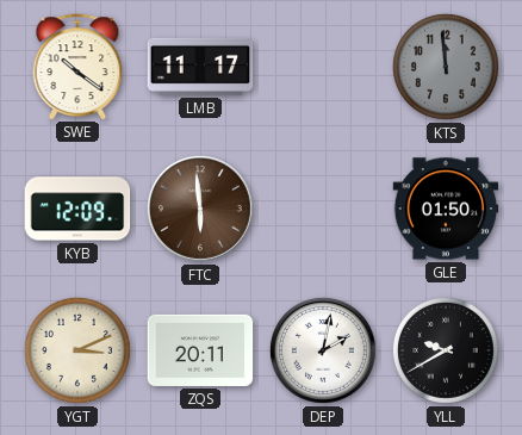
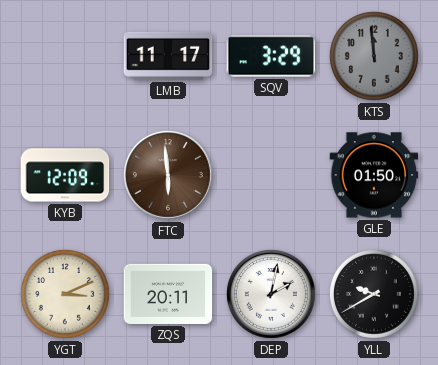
SWE: 10:21 -> none (77, 67)
SQV: none -> 3:29 (271, 56)
